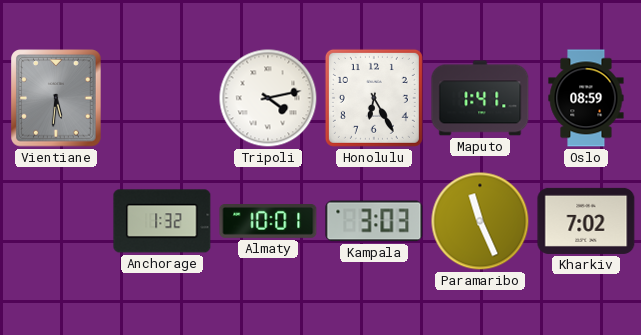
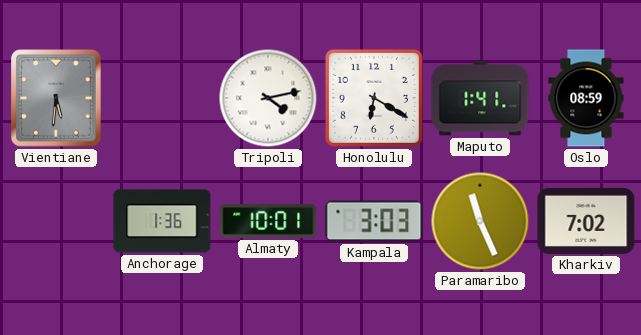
Honolulu: 6:25 -> 6:20 (374, 98)
Anchorage: 1:32 -> 1:36 (162, 221)
